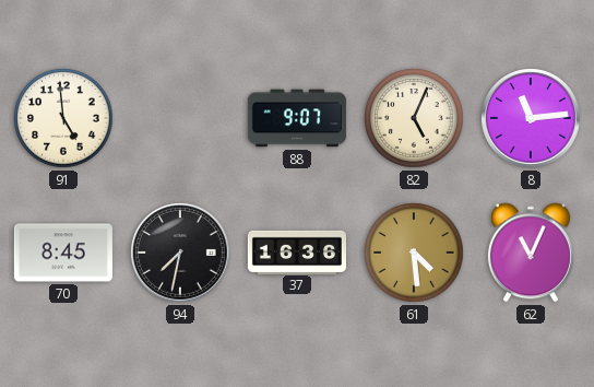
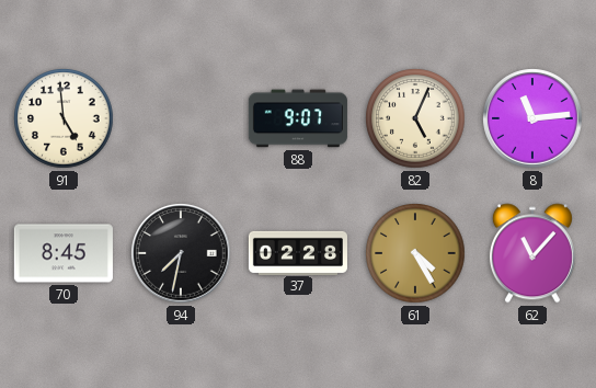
37: 16:36 -> 02:28 (298, 252)
61: 4:29 -> 4:25 (415, 253)
62: 11:04 -> 11:07 (532, 253)
